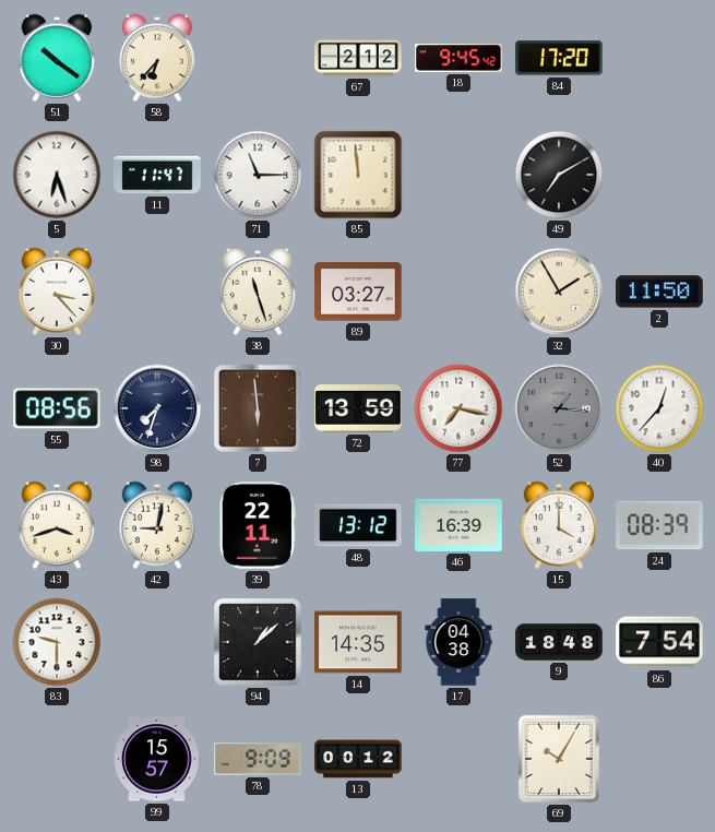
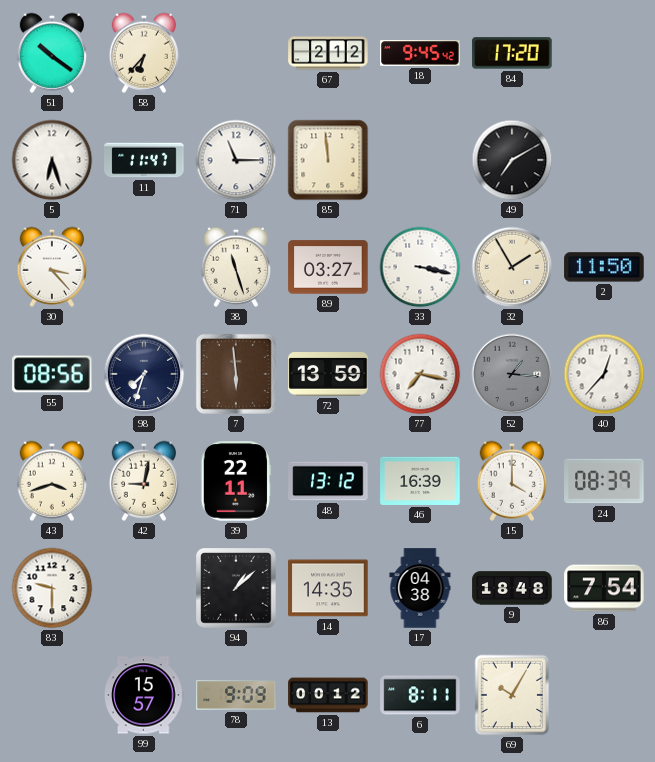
33: none -> 3:17 (420, 267)
6: none -> 8:11 (420, 695)
